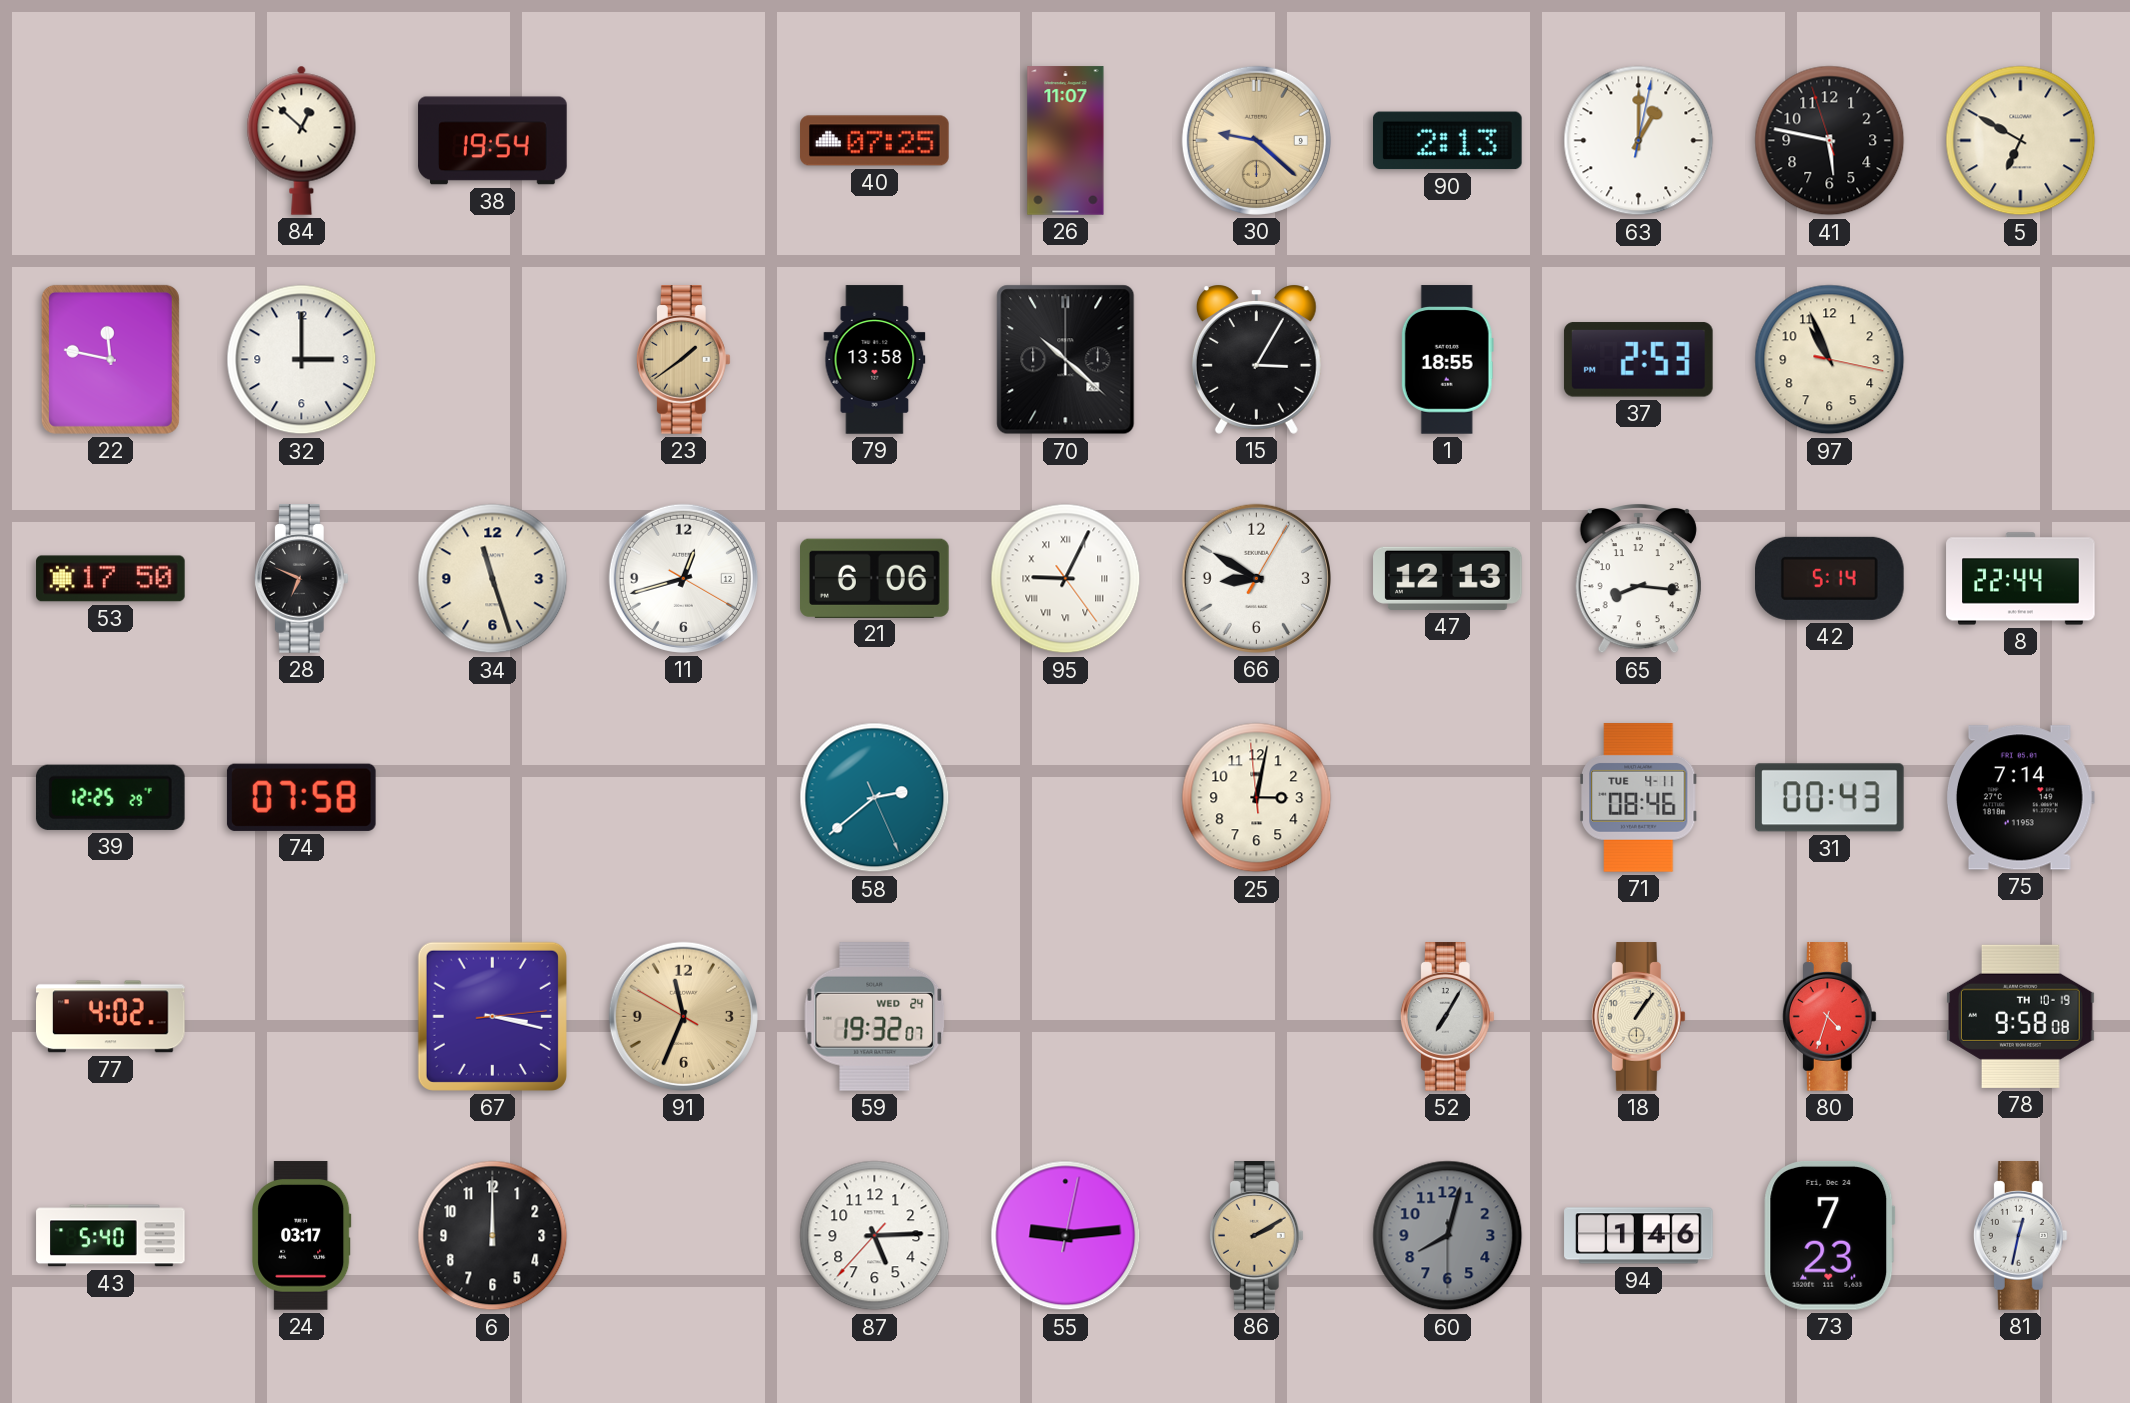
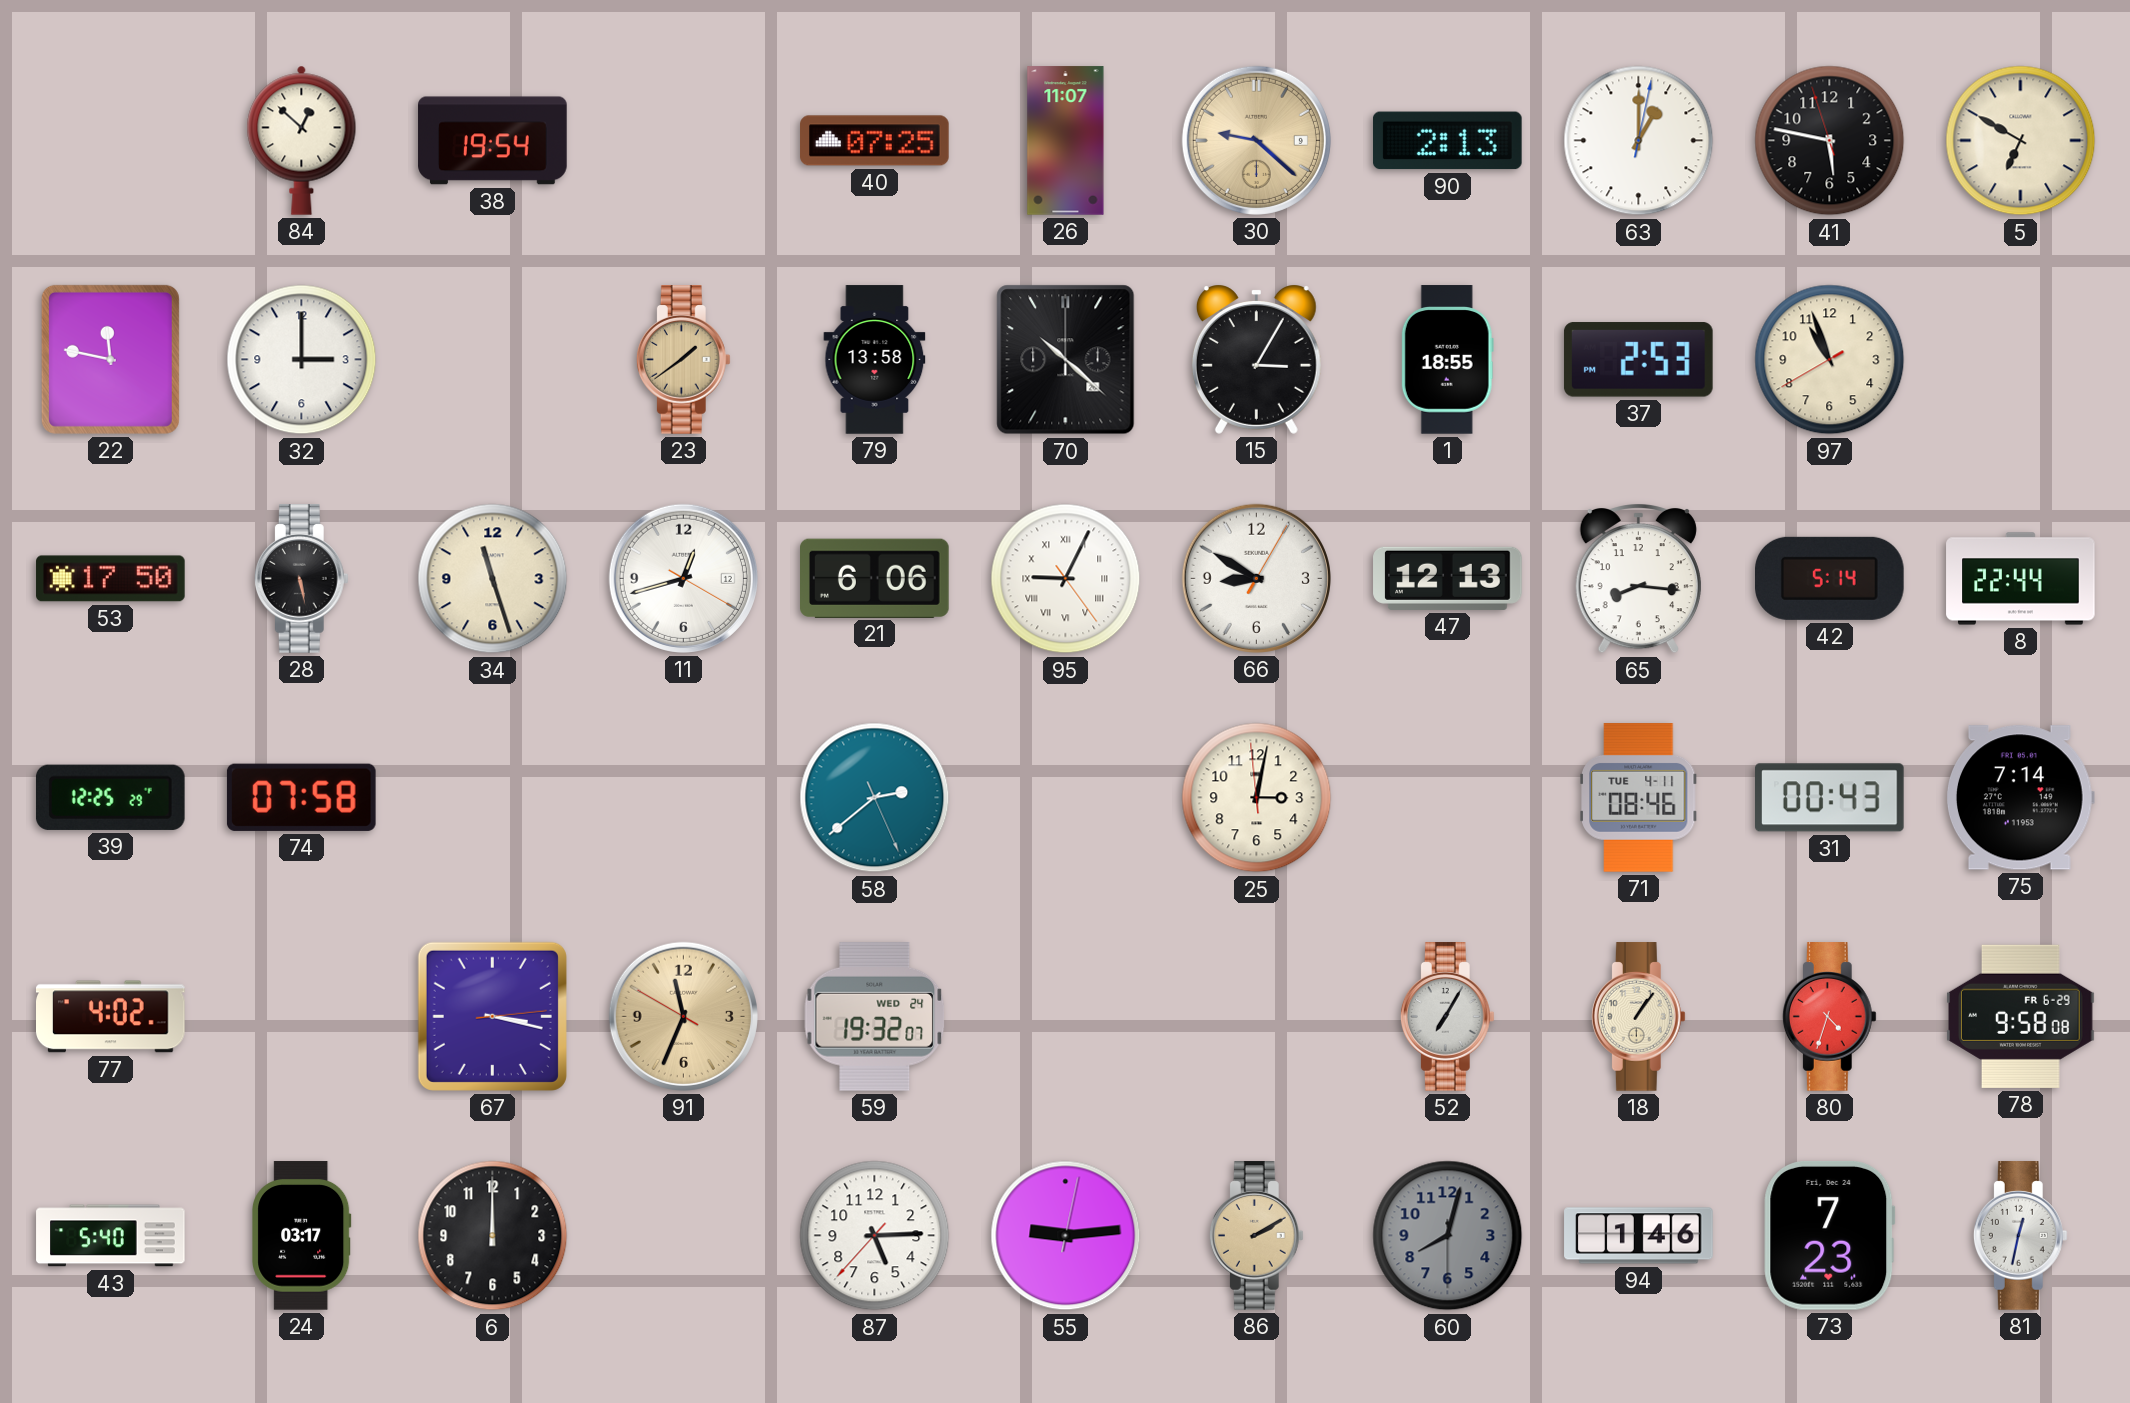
97: 10:56:17 -> 10:56:40 (1830, 360)
28: 6:49 -> 5:28 (301, 579)
78 date: TH 10-19 -> FR 6-29 (2021, 1016)
